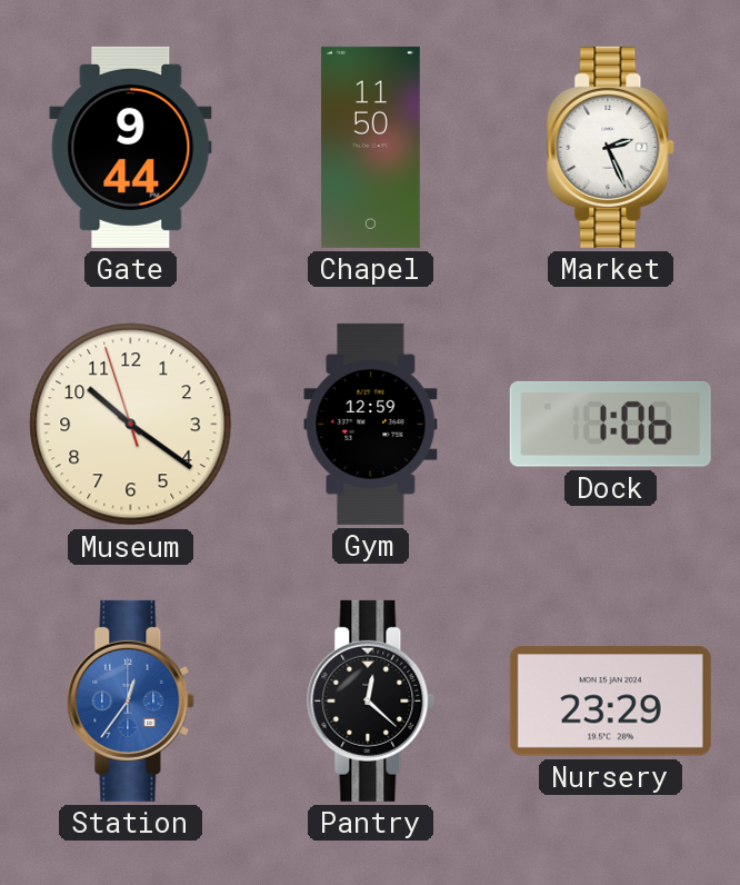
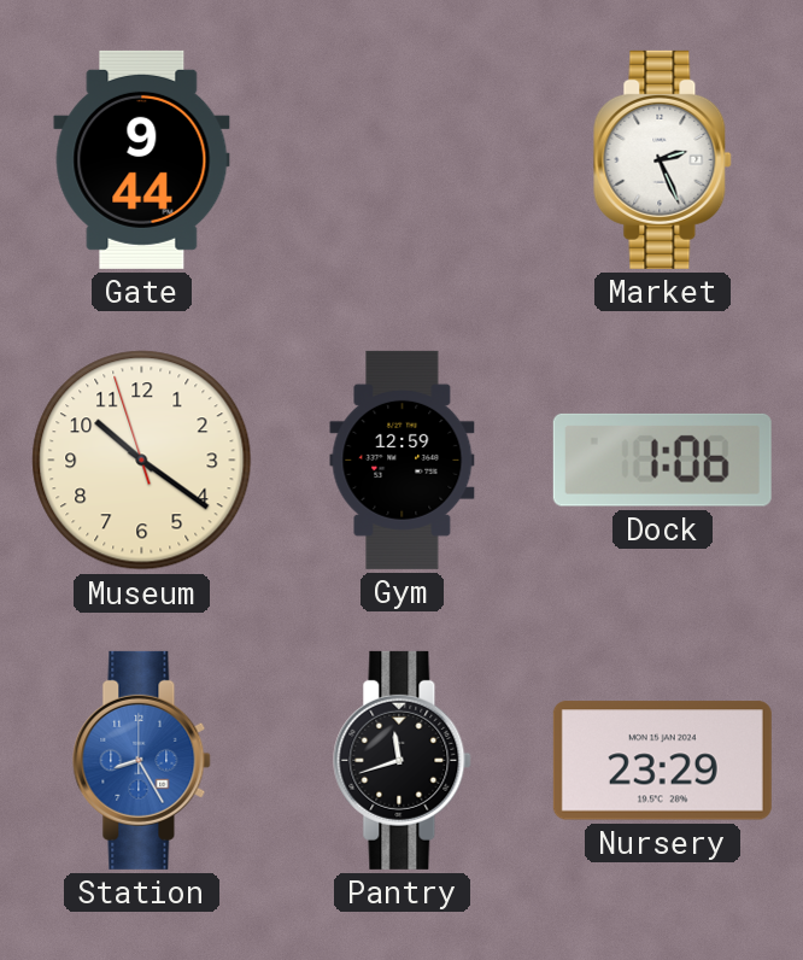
Chapel: 11:50 -> none (370, 147)
Station: 12:36 -> 8:25 (142, 760)
Pantry: 12:22 -> 11:42 (403, 760)
